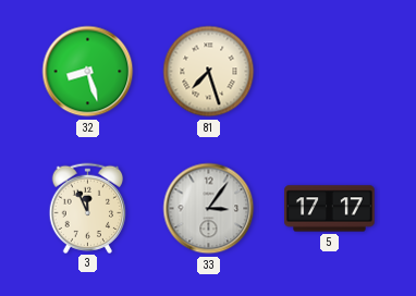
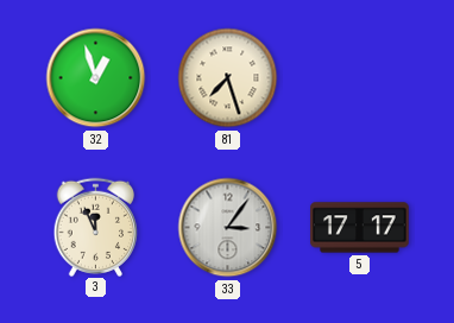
32: 8:27 -> 12:57 (96, 78)
